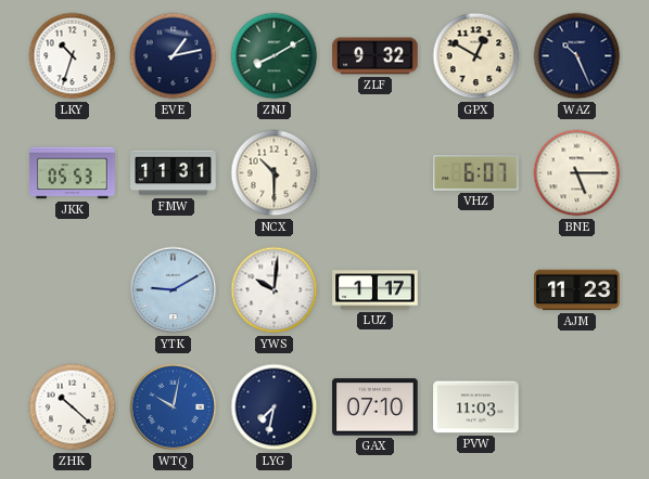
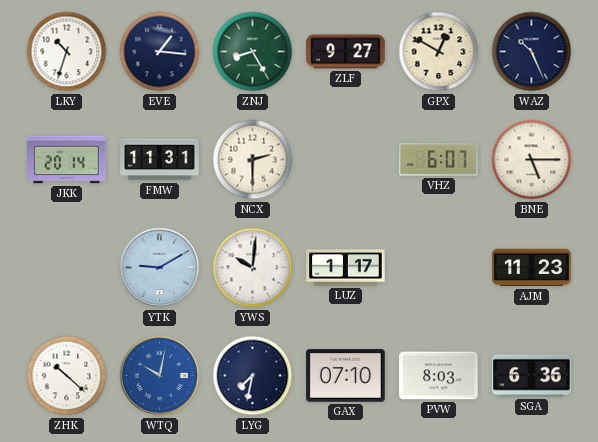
EVE: 1:13 -> 1:16 (160, 52)
ZNJ: 8:10 -> 8:25 (253, 52)
ZLF: 9:32 -> 9:27 (346, 52)
JKK: 05:53 -> 20:14 (67, 160)
NCX: 10:30 -> 2:30 (253, 160)
PVW: 11:03 -> 8:03 (439, 376)
SGA: none -> 6:36 (532, 376)
